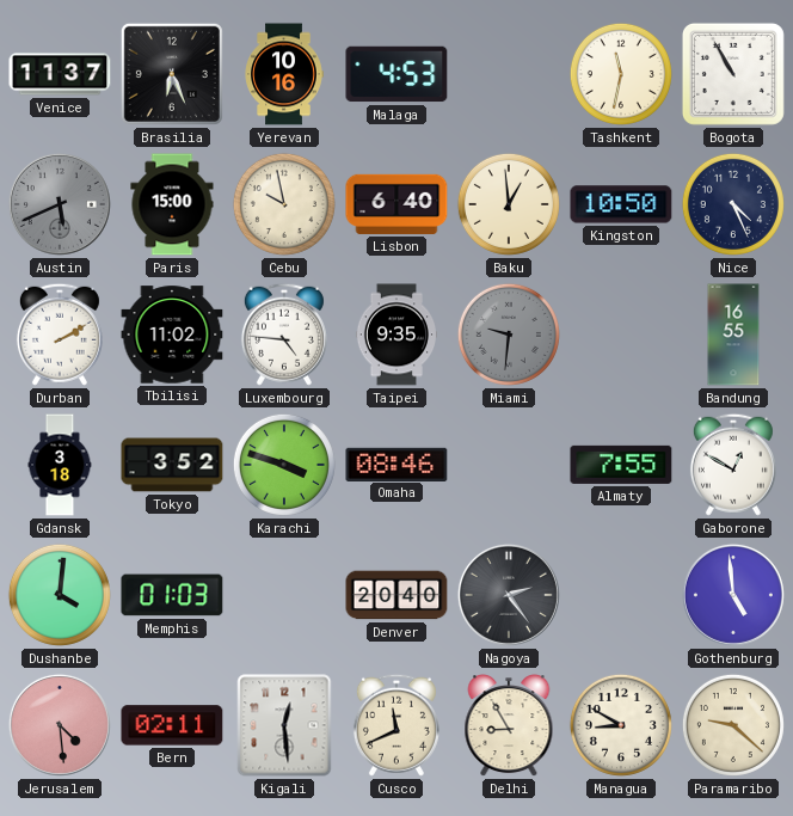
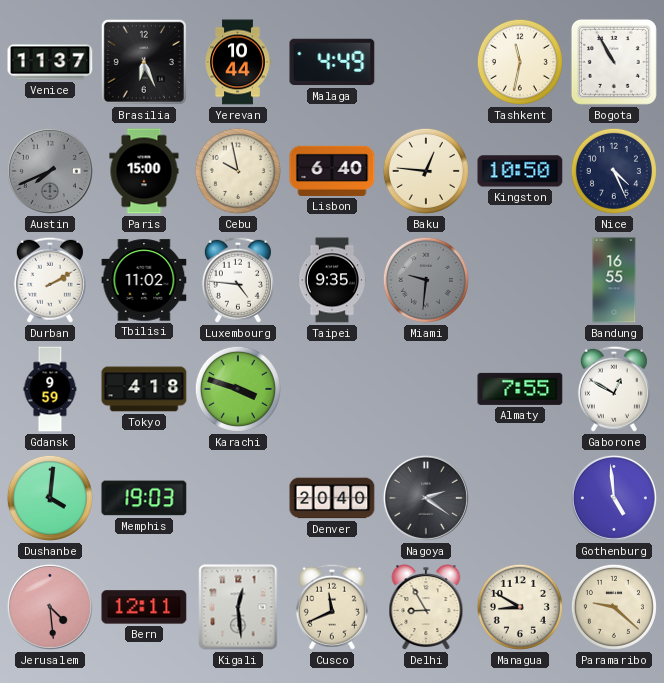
Yerevan: 10:16 -> 10:44 (238, 62)
Malaga: 4:53 -> 4:49 (332, 62)
Austin: 5:41 -> 7:41 (50, 171)
Baku: 12:59 -> 12:46 (426, 171)
Gdansk: 3:18 -> 9:59 (50, 389)
Tokyo: 3:52 -> 4:18 (144, 389)
Omaha: 08:46 -> none (396, 464)
Memphis: 01:03 -> 19:03 (144, 498)
Nagoya: 2:24 -> 2:21 (426, 498)
Bern: 02:11 -> 12:11 (144, 607)
